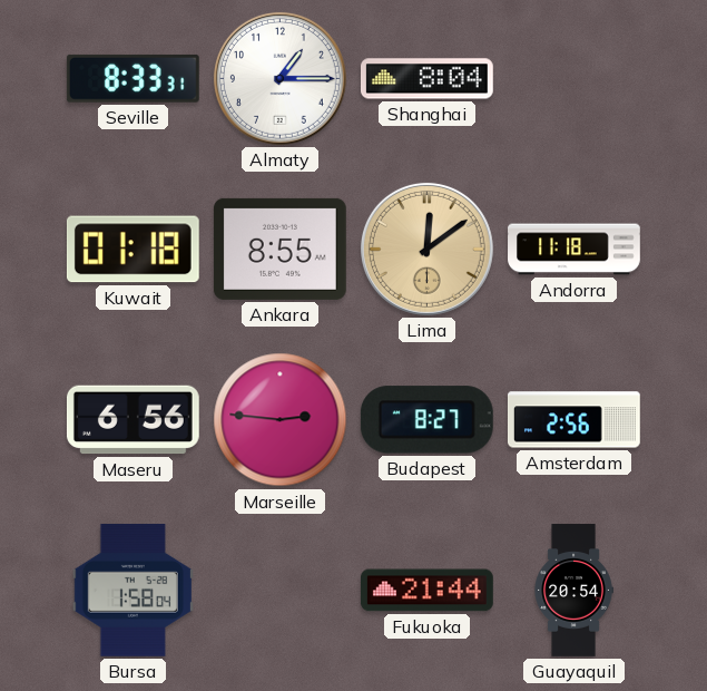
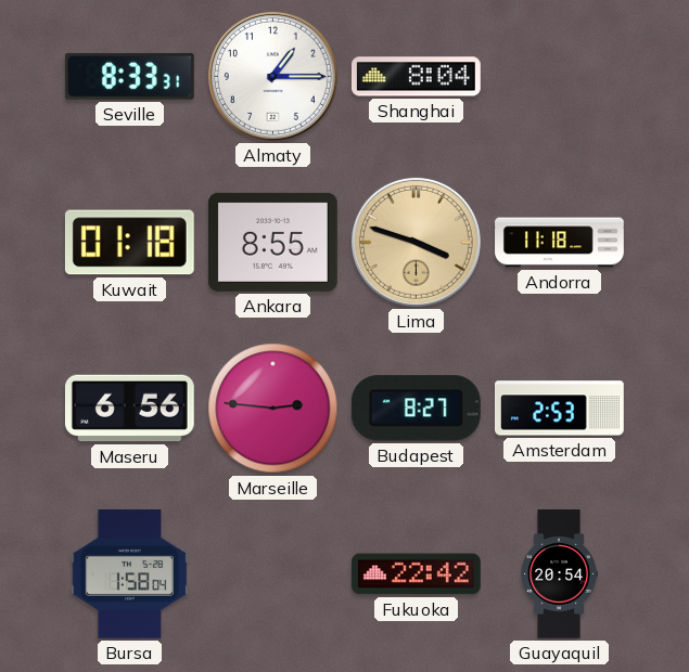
Lima: 12:09 -> 3:48 (416, 242)
Amsterdam: 2:56 -> 2:53 (559, 409)
Fukuoka: 21:44 -> 22:42 (416, 574)
